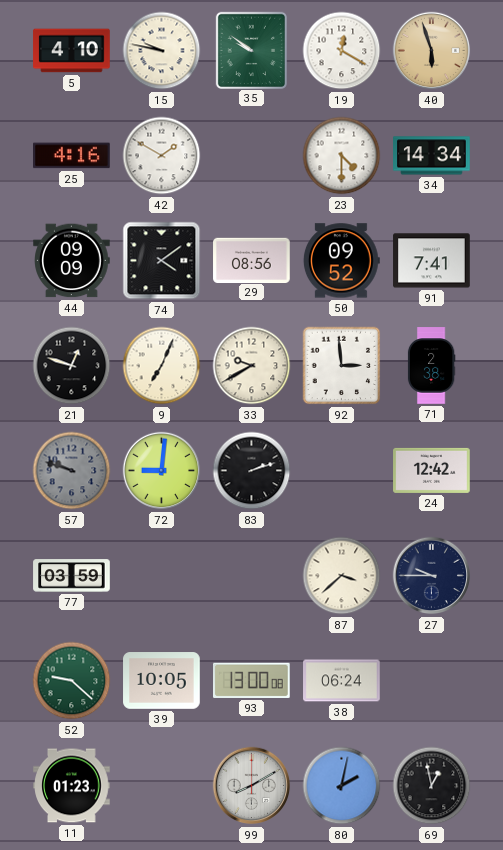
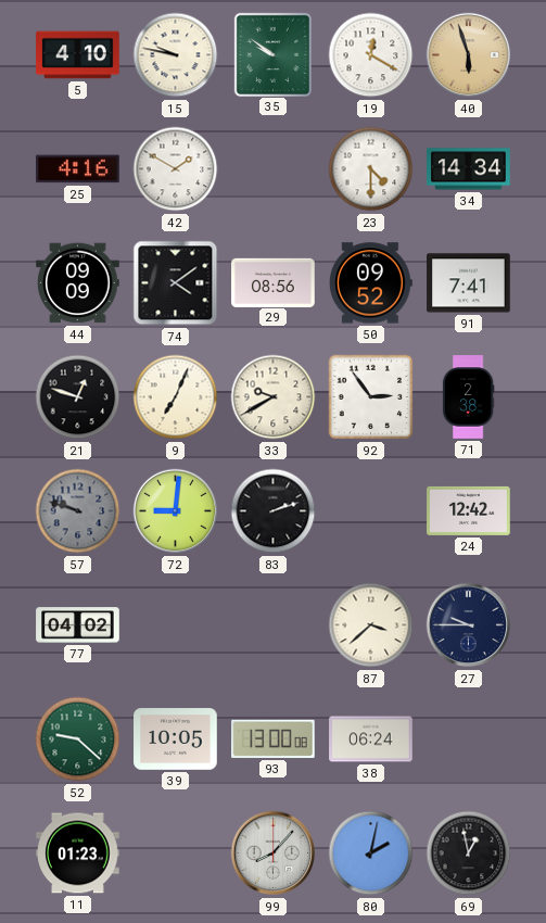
92: 2:59 -> 2:54 (371, 397)
77: 03:59 -> 04:02 (78, 625)
99: 8:10 -> 8:07 (274, 854)
